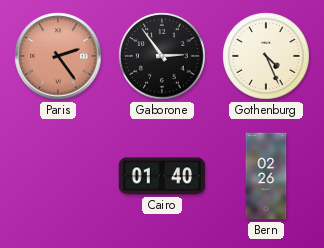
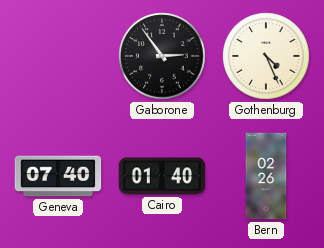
Paris: 2:24 -> none (58, 56)
Geneva: none -> 07:40 (58, 176)
